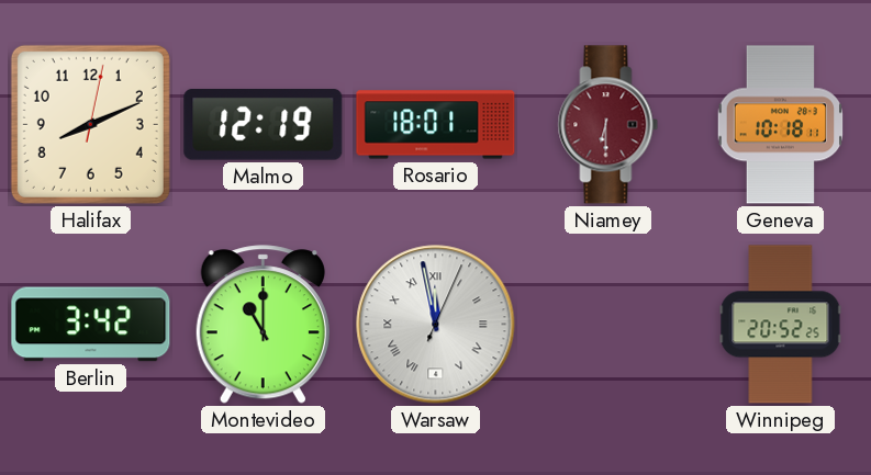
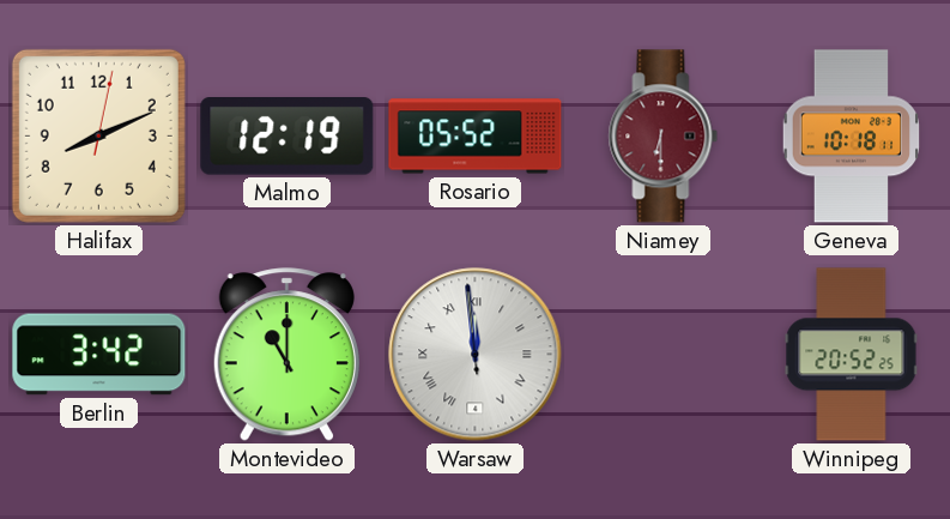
Rosario: 18:01 -> 05:52 (476, 137)
Warsaw: 11:58:04 -> 11:58:59 (476, 355)
